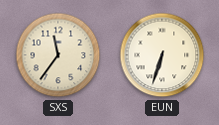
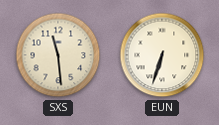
SXS: 11:36 -> 11:29 (58, 55)
